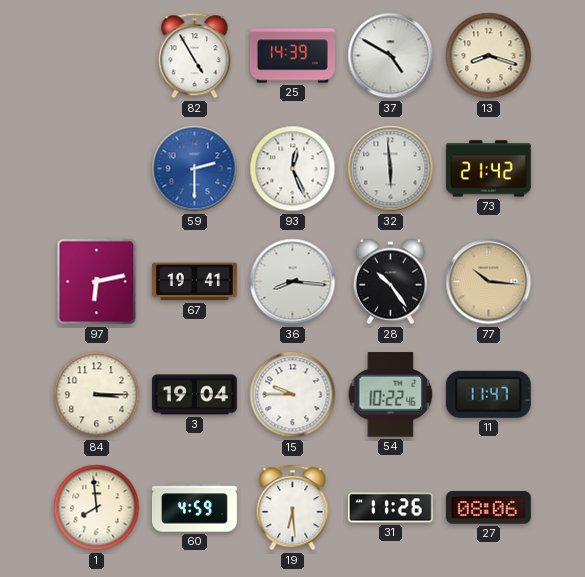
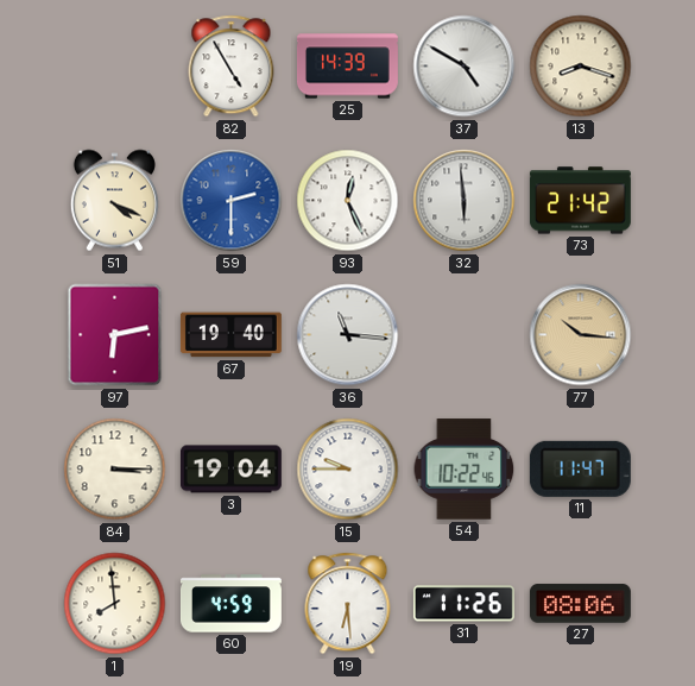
51: none -> 4:19 (114, 201)
67: 19:41 -> 19:40 (230, 335)
36: 8:16 -> 11:16 (348, 335)
28: 10:24 -> none (390, 282)
